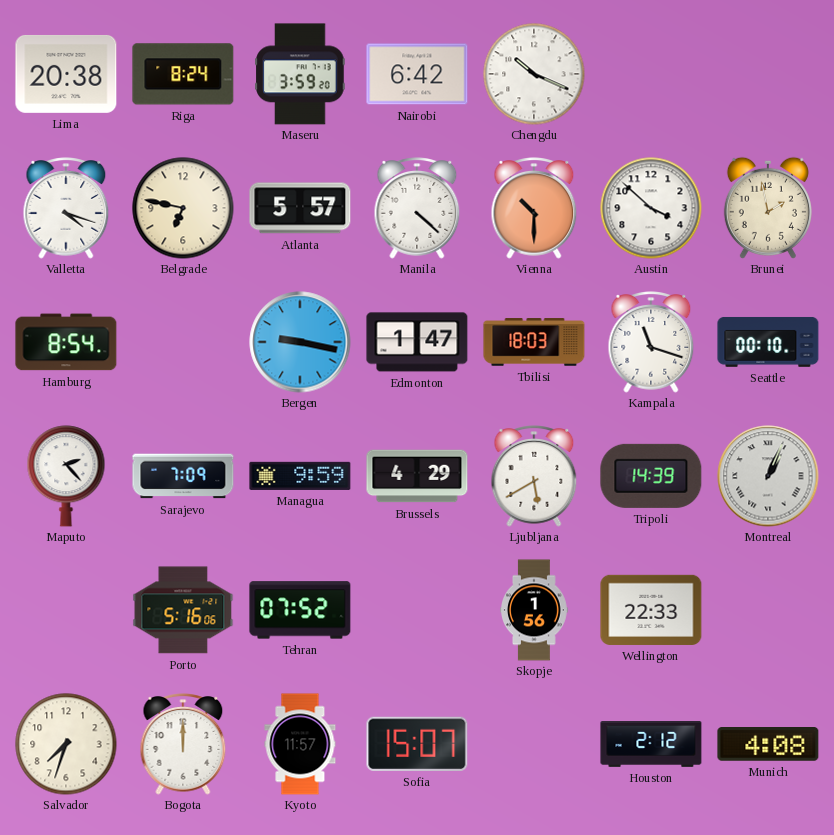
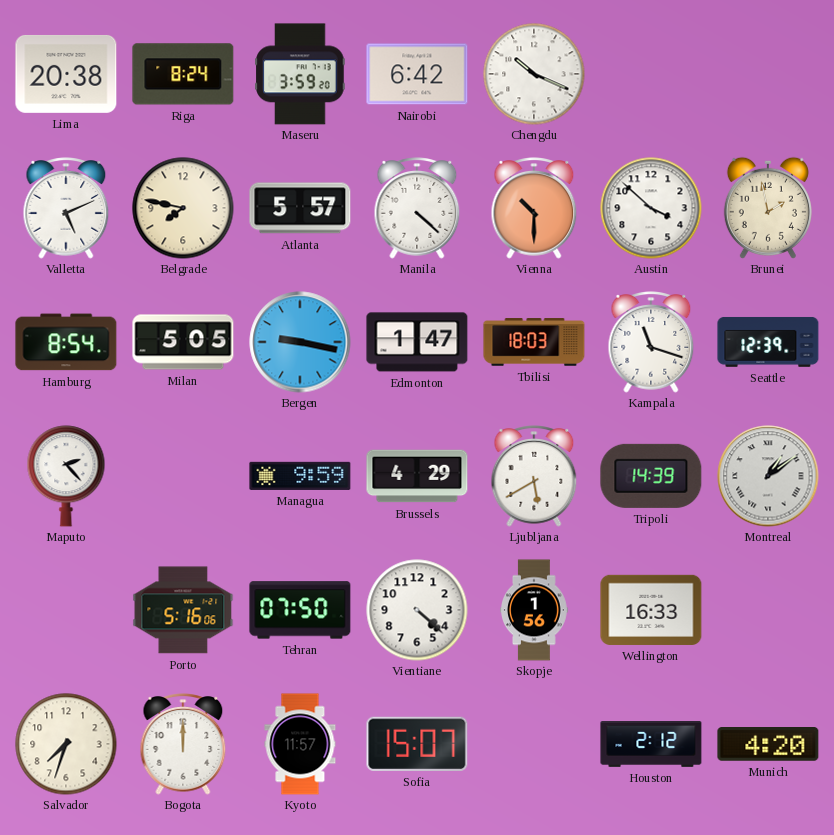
Valletta: 4:18 -> 5:11 (66, 208)
Belgrade: 6:47 -> 7:47 (183, 208)
Milan: none -> 5:05 (183, 342)
Seattle: 00:10 -> 12:39 (768, 342)
Sarajevo: 7:09 -> none (183, 476)
Montreal: 1:04 -> 1:09 (768, 476)
Tehran: 07:52 -> 07:50 (300, 610)
Vientiane: none -> 4:22 (417, 610)
Wellington: 22:33 -> 16:33 (651, 610)
Munich: 4:08 -> 4:20 (768, 745)
